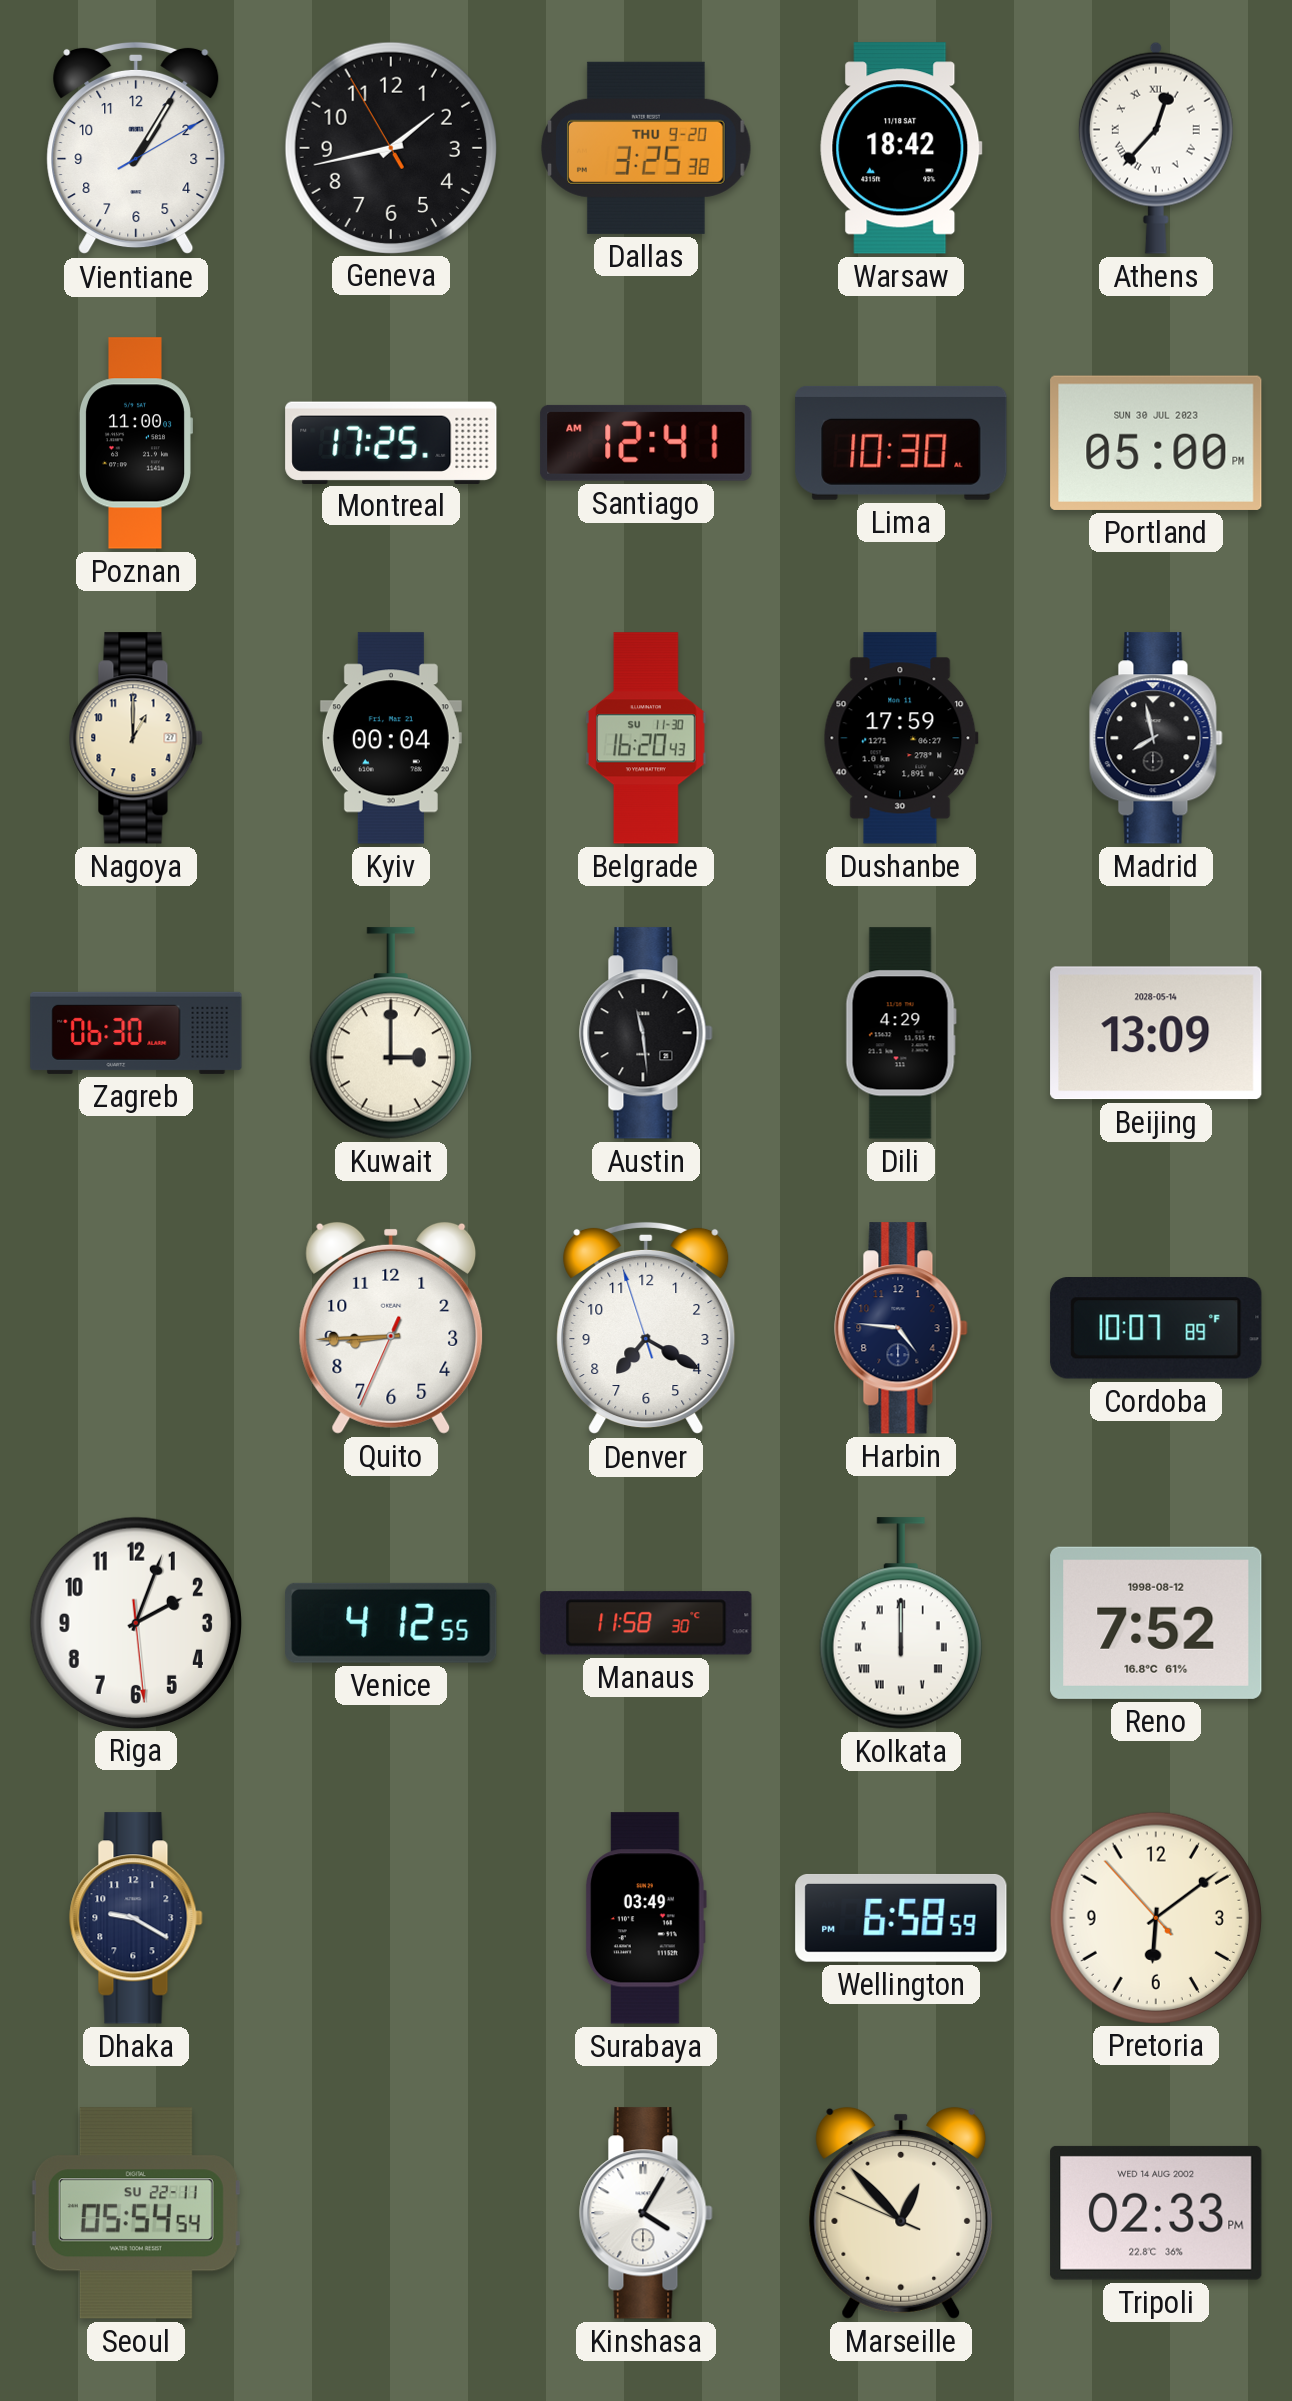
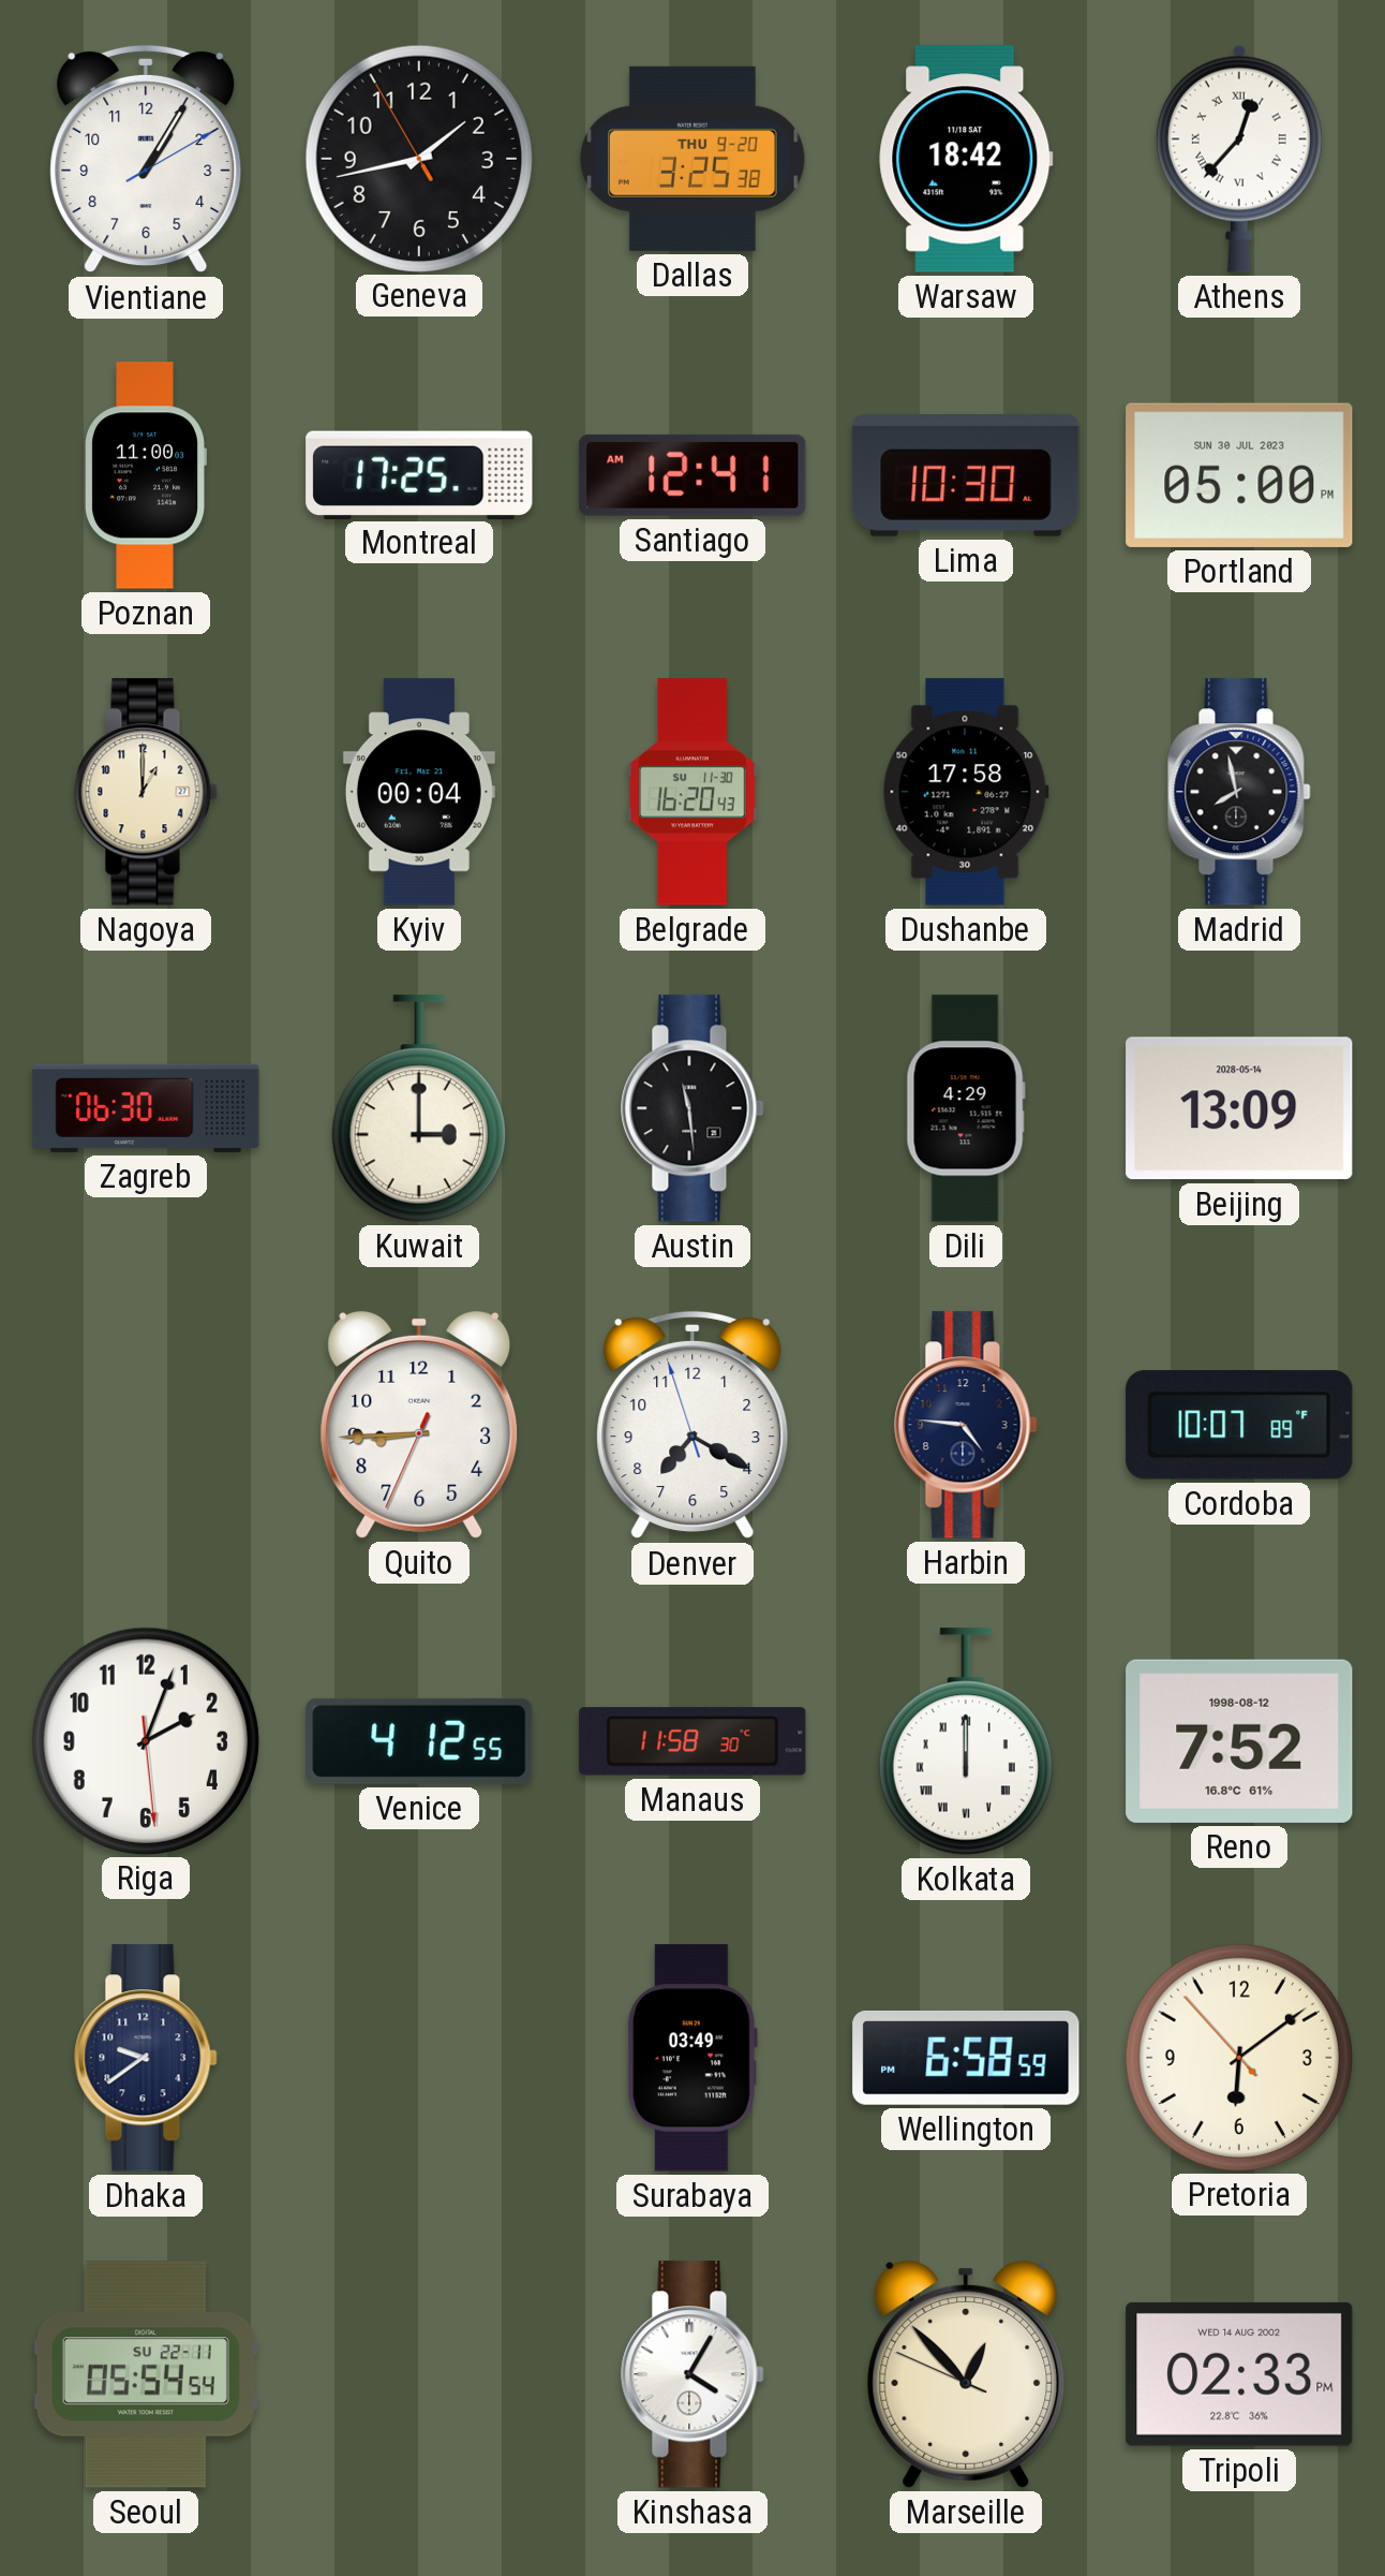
Dushanbe: 17:59 -> 17:58 (966, 792)
Dhaka: 9:20 -> 9:39 (146, 2058)
